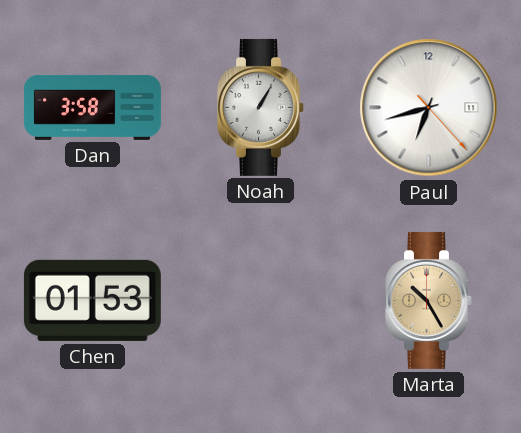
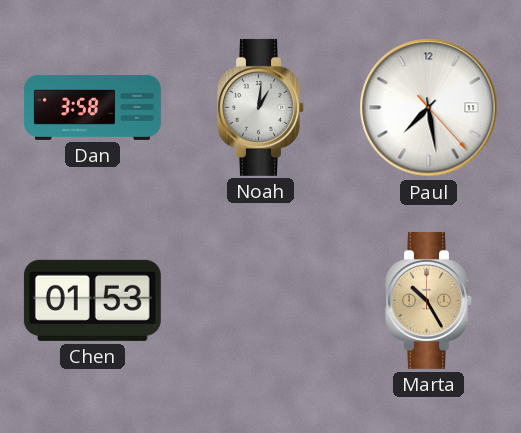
Noah: 1:05 -> 1:01 (261, 107)
Paul: 6:42 -> 7:28 (429, 108)
